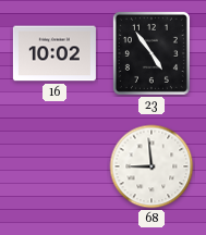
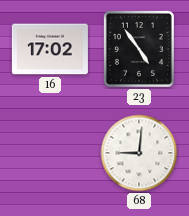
16: 10:02 -> 17:02 (50, 49)
68: 8:59 -> 9:01 (139, 153)
